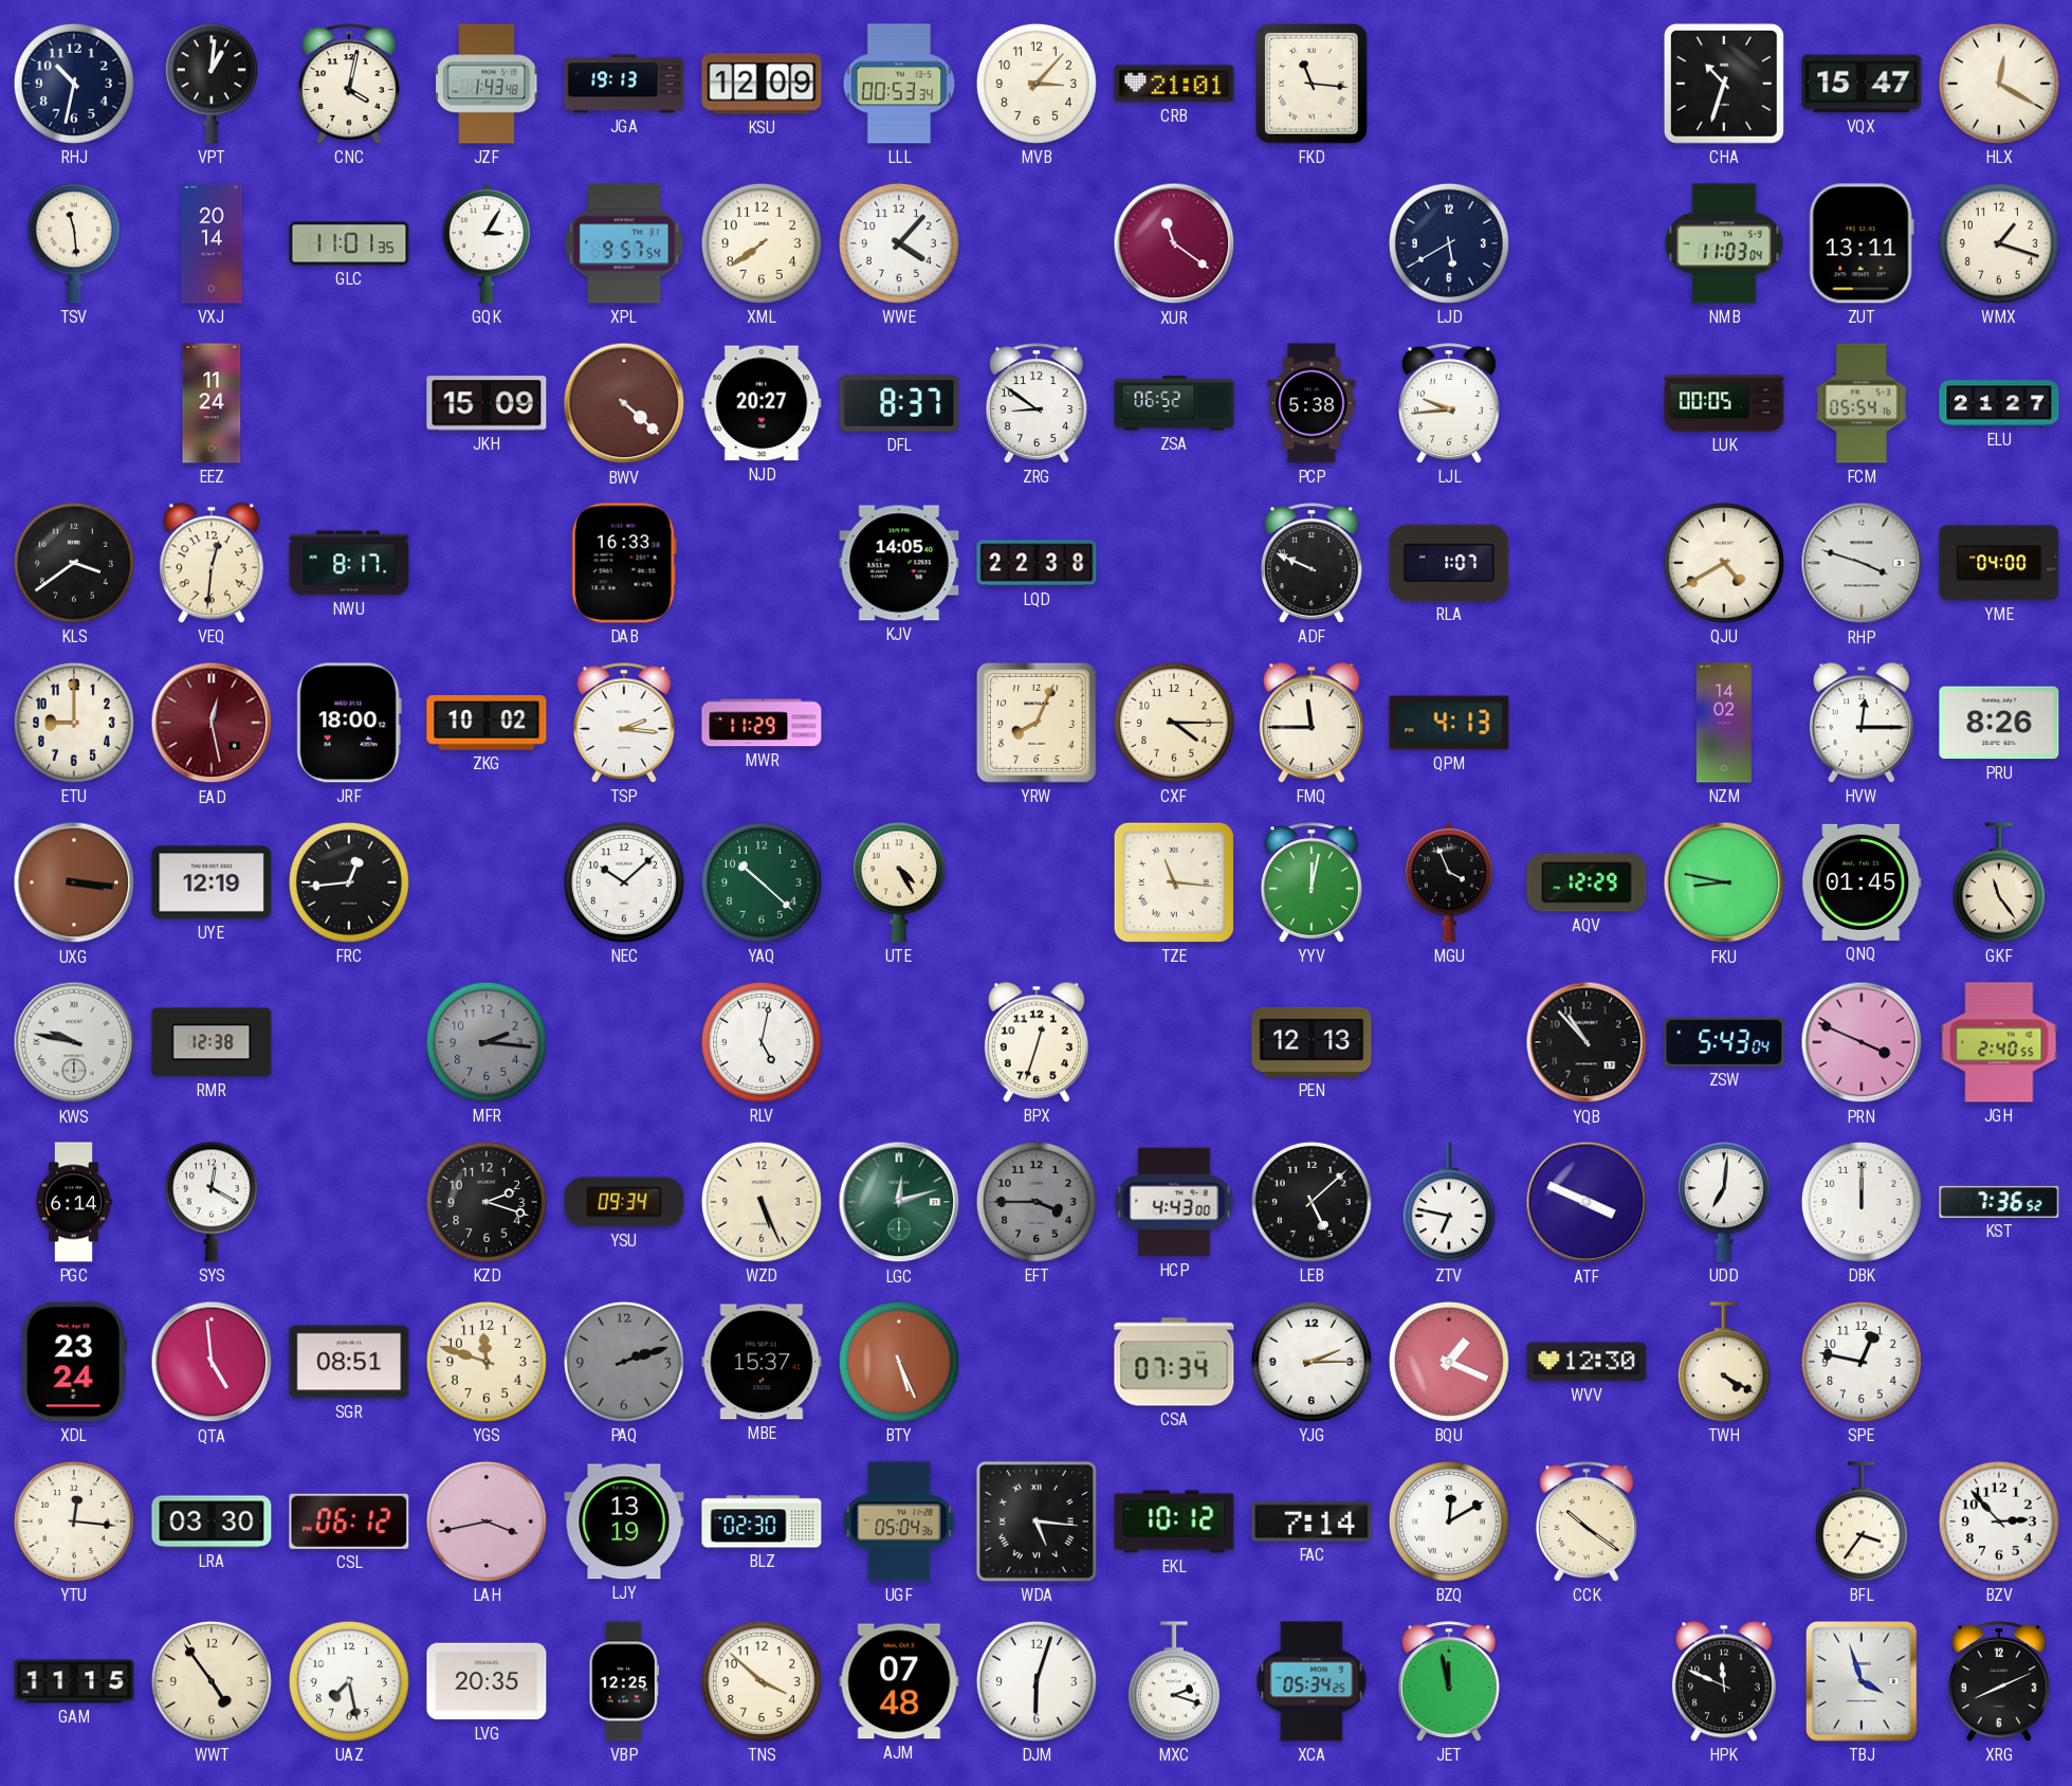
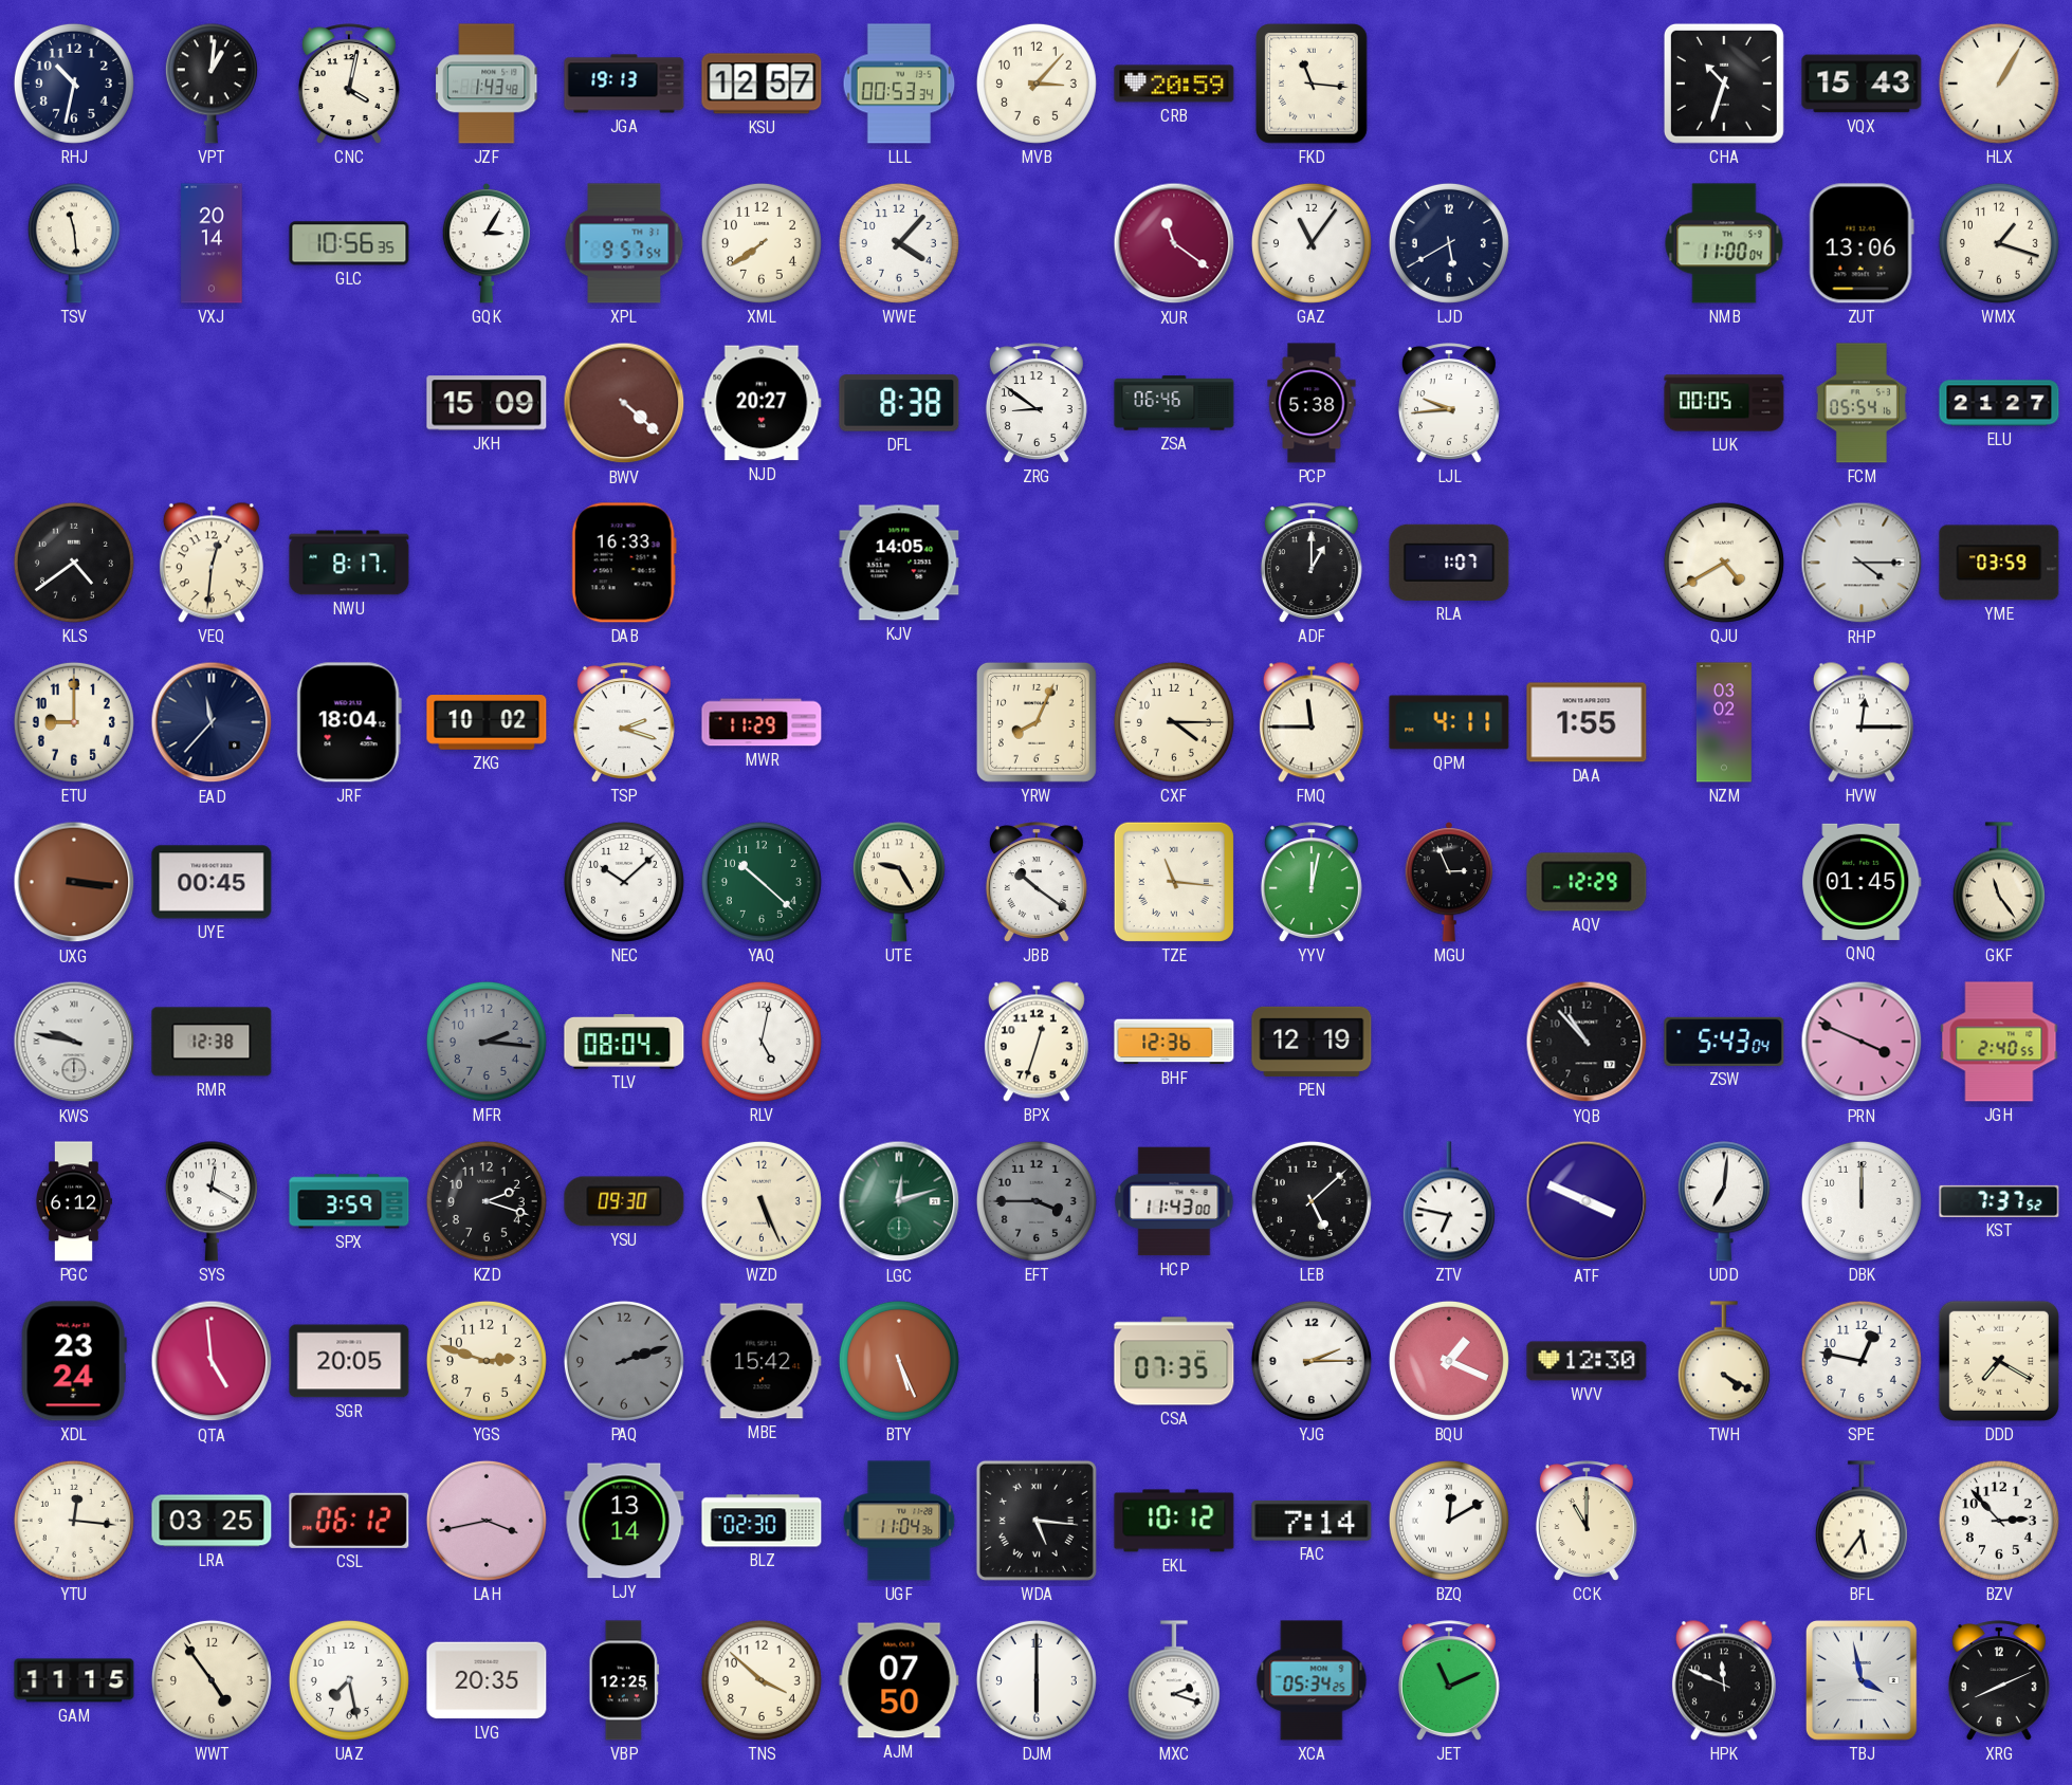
KSU: 12:09 -> 12:57 (762, 84)
CRB: 21:01 -> 20:59 (1174, 84)
VQX: 15:47 -> 15:43 (1862, 84)
HLX: 12:20 -> 1:05 (1999, 84)
GLC: 11:01 -> 10:56 (349, 243)
GAZ: none -> 11:06 (1312, 243)
NMB: 11:03 -> 11:00 (1724, 243)
ZUT: 13:11 -> 13:06 (1862, 243)
EEZ: 11:24 -> none (212, 403)
DFL: 8:37 -> 8:38 (899, 403)
ZSA: 06:52 -> 06:46 (1174, 403)
KLS: 3:39 -> 4:39 (74, 563)
LQD: 22:38 -> none (1037, 563)
ADF: 9:49 -> 1:00 (1312, 563)
RHP: 3:48 -> 4:15 (1862, 563)
YME: 04:00 -> 03:59 (1999, 563)
EAD: 12:28 -> 11:37 (212, 722)
EAD dial: burgundy -> navy (212, 722)
JRF: 18:00 -> 18:04 (349, 722)
TSP: 2:16 -> 2:18 (624, 722)
QPM: 4:13 -> 4:11 (1449, 722)
DAA: none -> 1:55 (1587, 722)
NZM: 14:02 -> 03:02 (1724, 722)
PRU: 8:26 -> none (1999, 723)
UYE: 12:19 -> 00:45 (212, 882)
FRC: 12:44 -> none (349, 882)
UTE: 4:25 -> 9:25 (899, 882)
JBB: none -> 10:21 (1037, 882)
MGU: 3:56 -> 2:56 (1448, 882)
FKU: 8:47 -> none (1724, 882)
TLV: none -> 08:04 (624, 1042)
BHF: none -> 12:36 (1174, 1042)
PEN: 12:13 -> 12:19 (1312, 1042)
PGC: 6:14 -> 6:12 (73, 1201)
SPX: none -> 3:59 (349, 1201)
YSU: 09:34 -> 09:30 (624, 1201)
HCP: 4:43 -> 11:43 (1174, 1201)
KST: 7:36 -> 7:37 (1999, 1201)
SGR: 08:51 -> 20:05 (349, 1361)
YGS: 11:48 -> 2:48 (487, 1361)
MBE: 15:37 -> 15:42 (762, 1361)
CSA: 07:34 -> 07:35 (1174, 1361)
DDD: none -> 7:20 (1999, 1361)
LRA: 03:30 -> 03:25 (212, 1521)
LJY: 13:19 -> 13:14 (624, 1521)
UGF: 05:04 -> 11:04 (899, 1521)
CCK: 10:21 -> 11:00 (1587, 1521)
BFL: 3:36 -> 5:36 (1862, 1521)
AJM: 07:48 -> 07:50 (899, 1680)
DJM: 6:03 -> 6:00 (1037, 1680)
JET: 11:58 -> 11:11 (1449, 1680)
TBJ: 3:57 -> 3:58 (1862, 1680)
